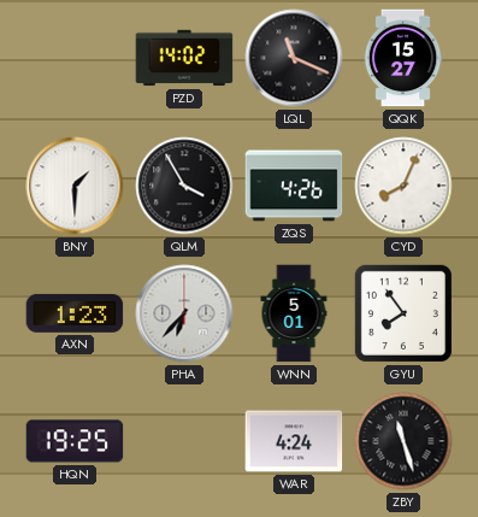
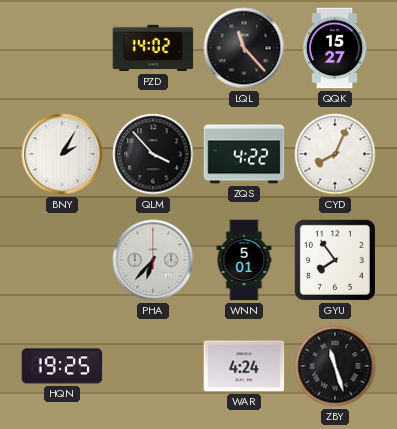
LQL: 11:19 -> 11:23 (244, 48)
BNY: 1:30 -> 2:05 (62, 154)
QLM: 3:55 -> 3:53 (153, 154)
ZQS: 4:26 -> 4:22 (244, 154)
AXN: 1:23 -> none (75, 313)
